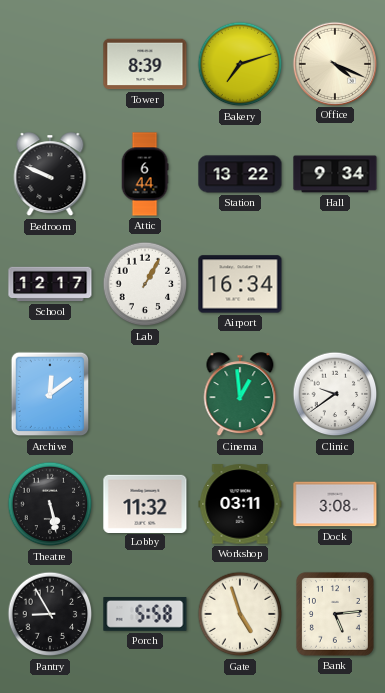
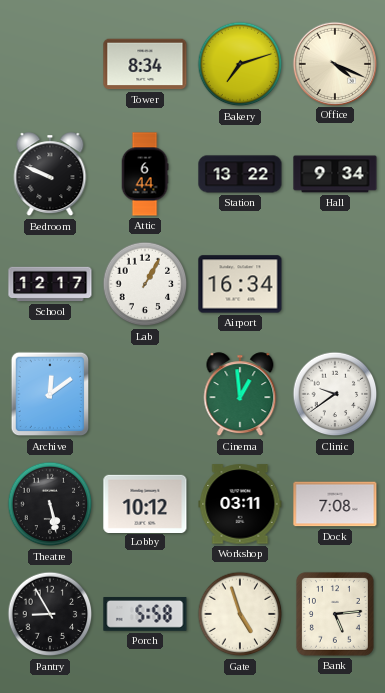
Tower: 8:39 -> 8:34 (145, 64)
Lobby: 11:32 -> 10:12 (145, 503)
Dock: 3:08 -> 7:08 (335, 504)
